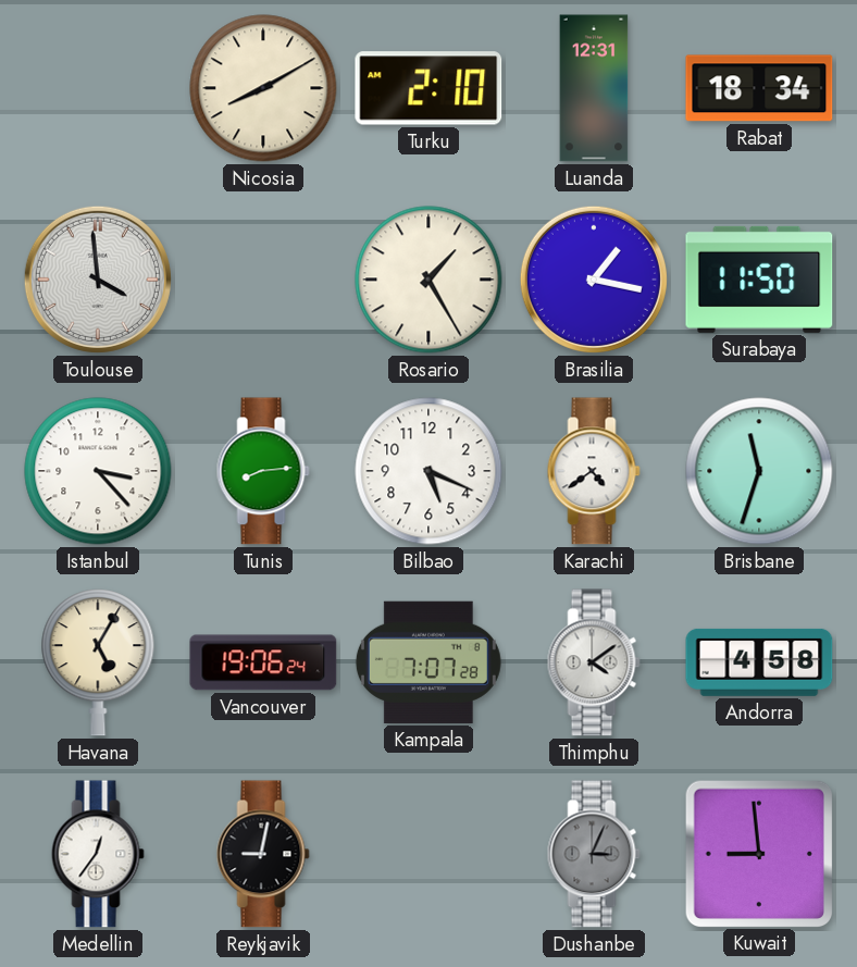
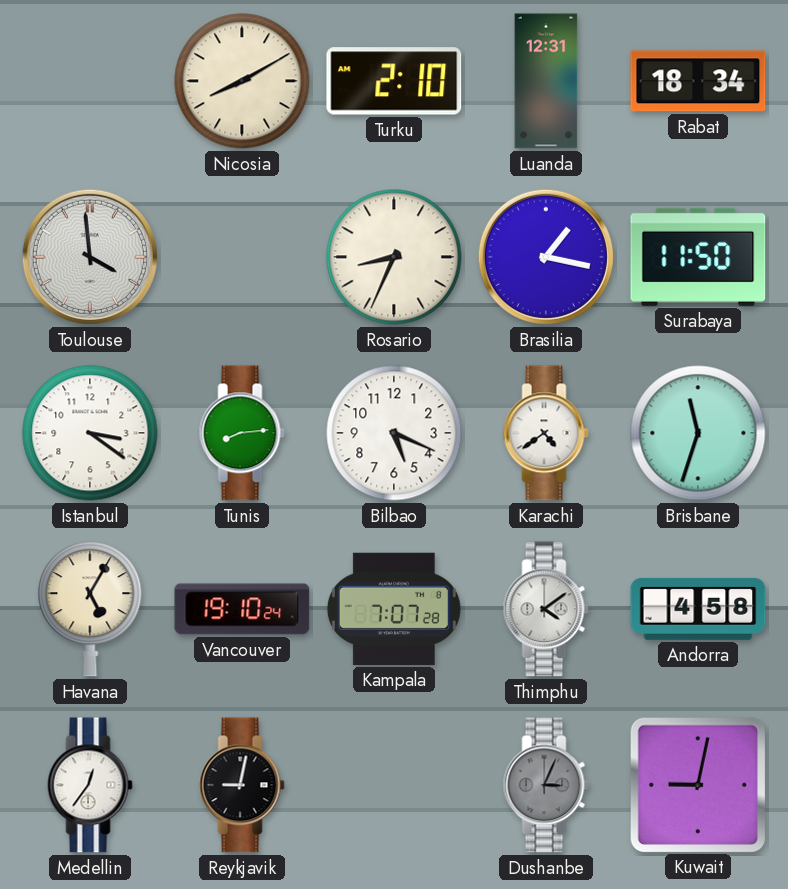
Rosario: 1:25 -> 8:34 (394, 257)
Istanbul: 3:23 -> 3:21 (90, 433)
Vancouver: 19:06 -> 19:10 (242, 609)
Kuwait: 8:59 -> 9:02 (697, 784)
